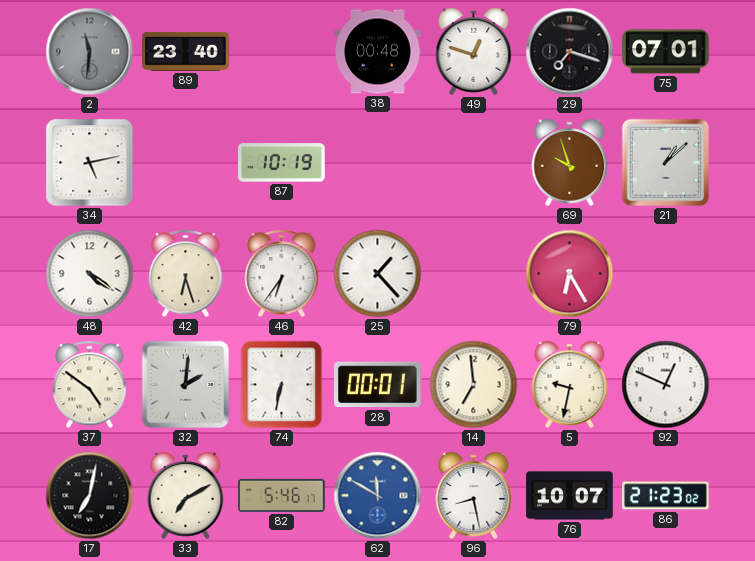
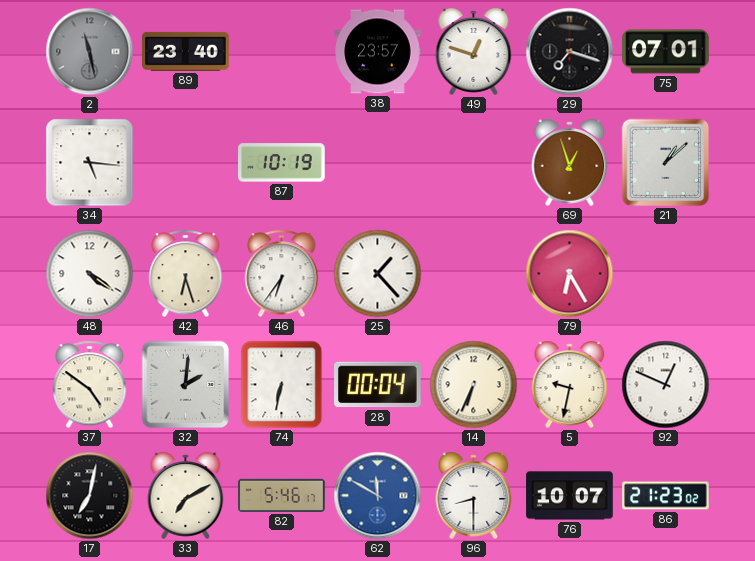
2: 11:31 -> 11:28 (90, 52)
38: 00:48 -> 23:57 (378, 52)
34: 5:13 -> 5:16 (90, 163)
69: 9:57 -> 12:57 (570, 162)
28: 00:01 -> 00:04 (378, 385)
14: 6:59 -> 6:34 (474, 385)
96: 8:28 -> 8:30 (474, 495)
